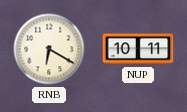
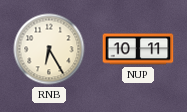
RNB: 6:20 -> 6:25 (49, 49)
